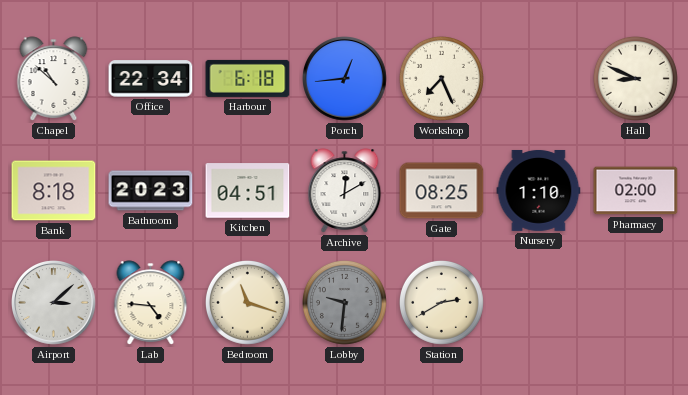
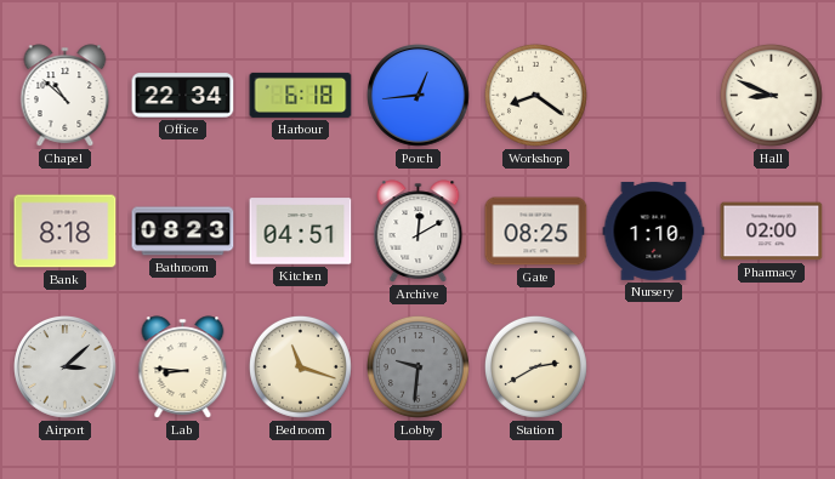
Workshop: 7:26 -> 8:21 (535, 95)
Bathroom: 20:23 -> 08:23 (183, 232)
Lab: 4:46 -> 8:46 (183, 367)
